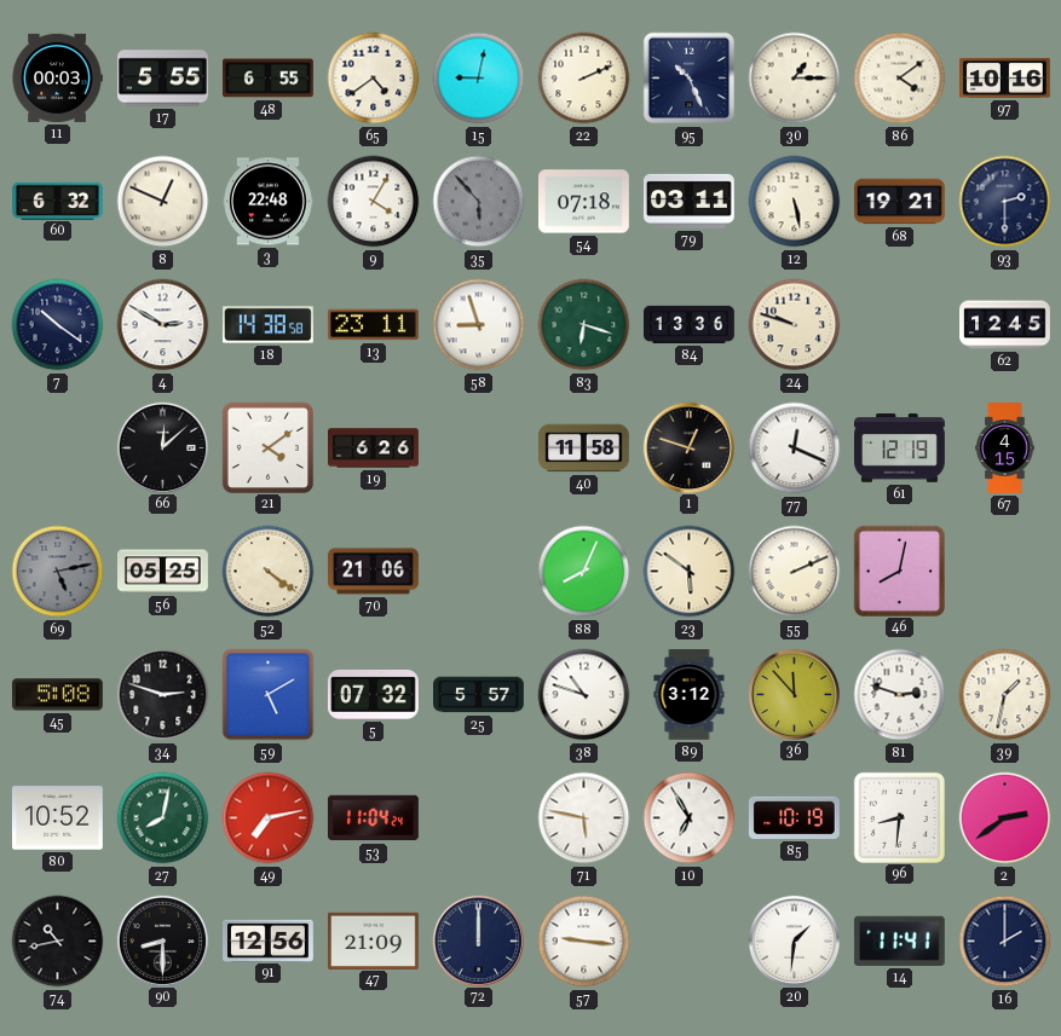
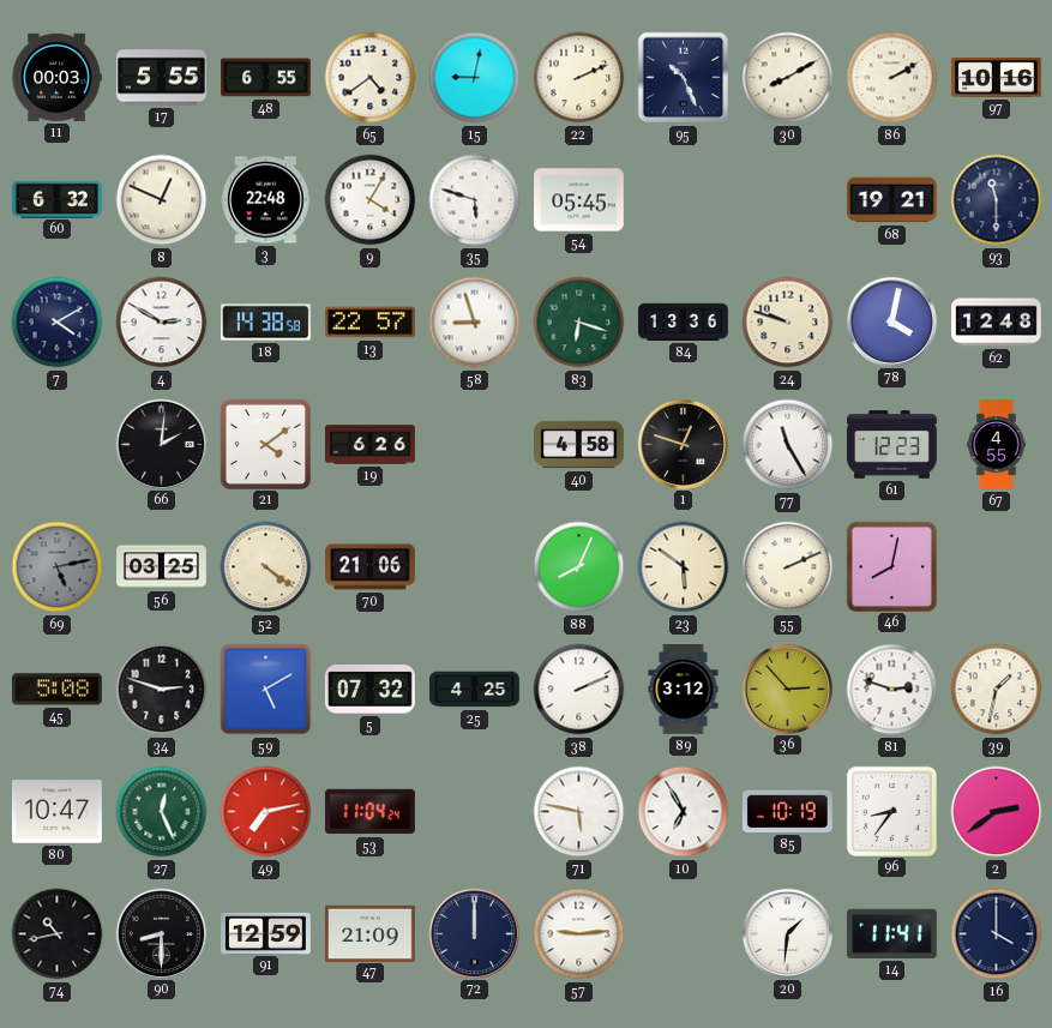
30: 1:15 -> 8:10 (788, 78)
86: 4:09 -> 2:10 (892, 78)
35: 5:53 -> 5:48 (475, 200)
35 dial: grey -> white (475, 200)
54: 07:18 -> 05:45 (579, 200)
79: 03:11 -> none (688, 201)
12: 5:28 -> none (795, 202)
93: 2:30 -> 11:30 (997, 200)
7: 10:21 -> 4:10 (58, 323)
13: 23:11 -> 22:57 (369, 323)
78: none -> 4:02 (891, 321)
62: 12:45 -> 12:48 (997, 323)
66: 12:08 -> 2:01 (161, 444)
40: 11:58 -> 4:58 (579, 445)
77: 12:19 -> 11:25 (788, 445)
61: 12:19 -> 12:23 (892, 445)
67: 4:15 -> 4:55 (997, 445)
56: 05:25 -> 03:25 (162, 567)
25: 5:57 -> 4:25 (475, 690)
38: 10:48 -> 2:11 (579, 690)
36: 11:53 -> 2:53 (787, 689)
80: 10:52 -> 10:47 (56, 812)
27: 8:02 -> 12:26 (162, 812)
96: 8:31 -> 8:36 (891, 811)
91: 12:56 -> 12:59 (266, 933)
57: 9:16 -> 9:14 (579, 934)
16: 2:00 -> 4:00 (997, 934)
